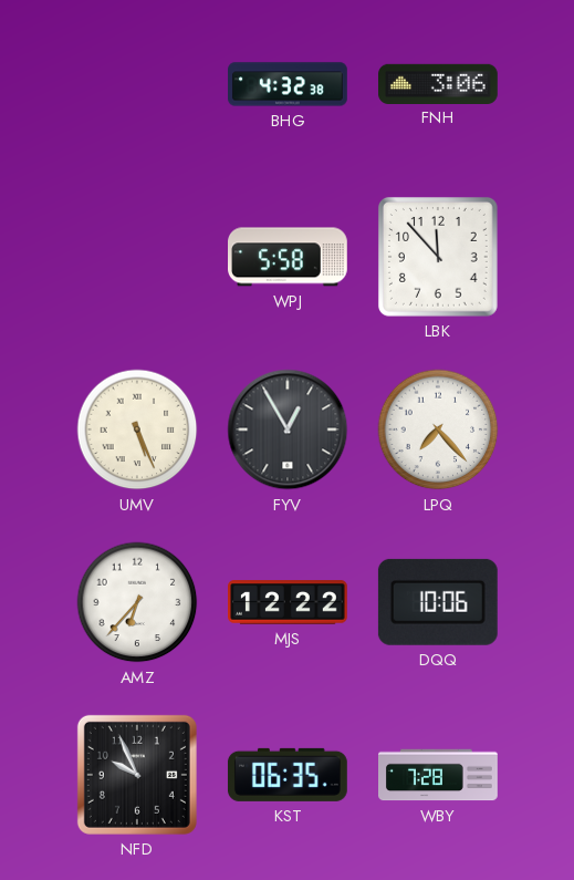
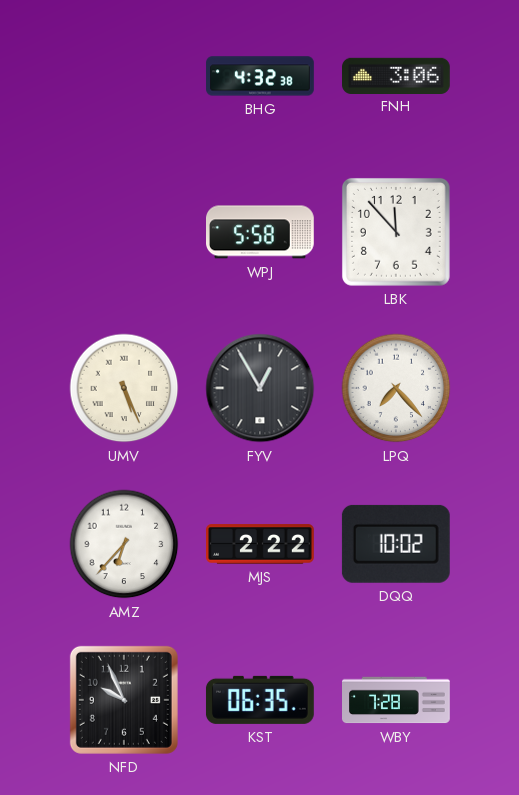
MJS: 12:22 -> 2:22 (261, 544)
DQQ: 10:06 -> 10:02 (396, 544)
